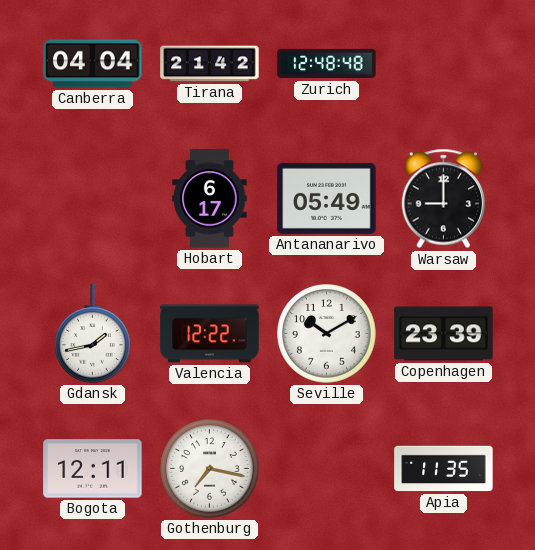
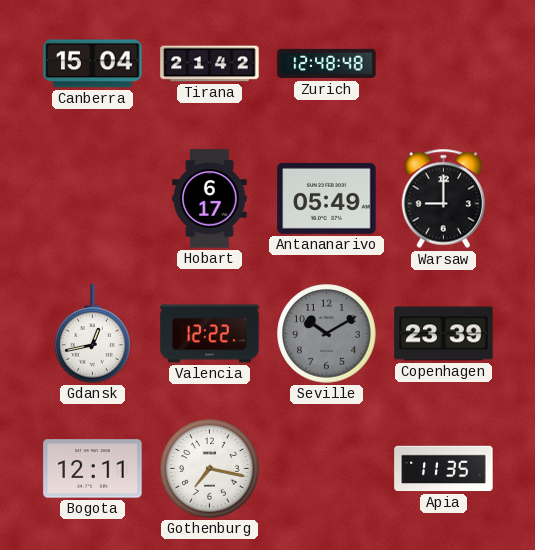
Canberra: 04:04 -> 15:04 (93, 64)
Gdansk: 1:43 -> 12:43 (93, 334)
Seville dial: white -> grey (327, 334)
